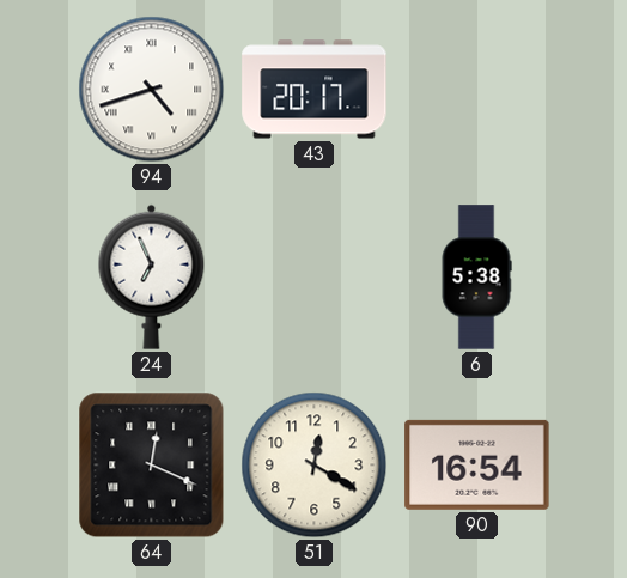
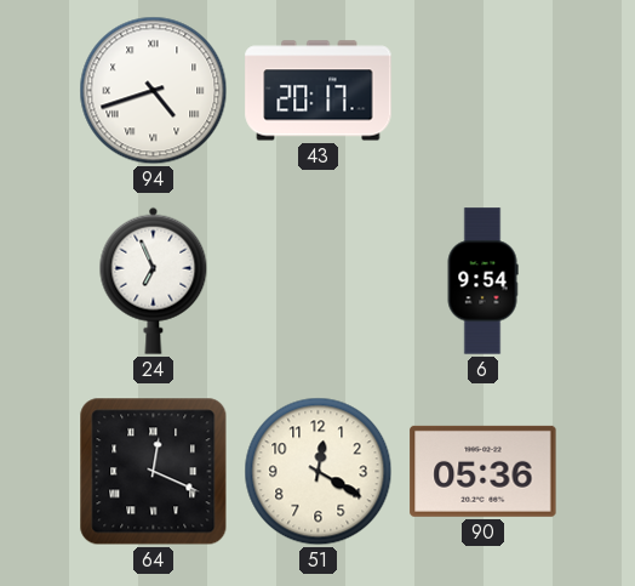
6: 5:38 -> 9:54 (482, 281)
90: 16:54 -> 05:36 (484, 471)
